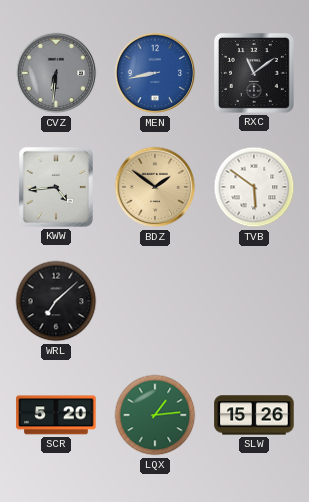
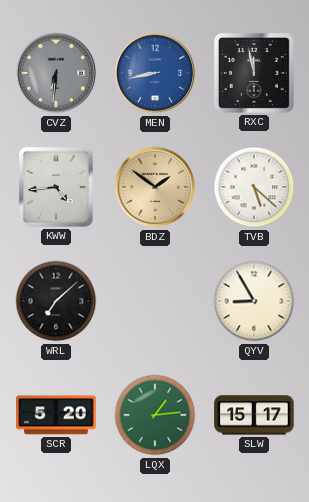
RXC: 11:09 -> 11:58 (254, 73)
TVB: 5:51 -> 5:22 (254, 187)
QYV: none -> 8:55 (254, 301)
SLW: 15:26 -> 15:17 (254, 415)
